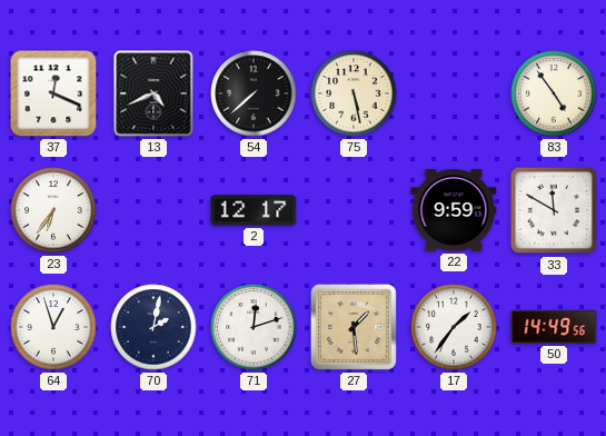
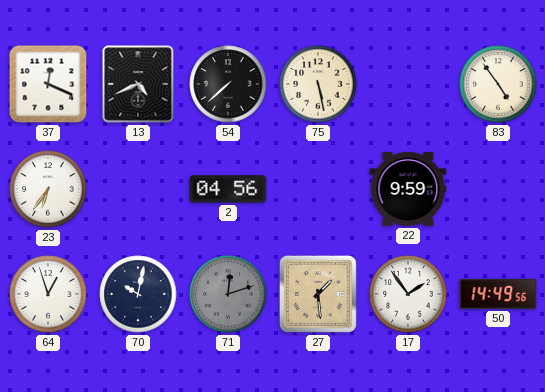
2: 12:17 -> 04:56 (228, 189)
33: 11:50 -> none (554, 210)
70: 2:02 -> 10:02 (138, 294)
71 dial: white -> grey (228, 294)
17: 1:36 -> 1:54 (408, 294)
